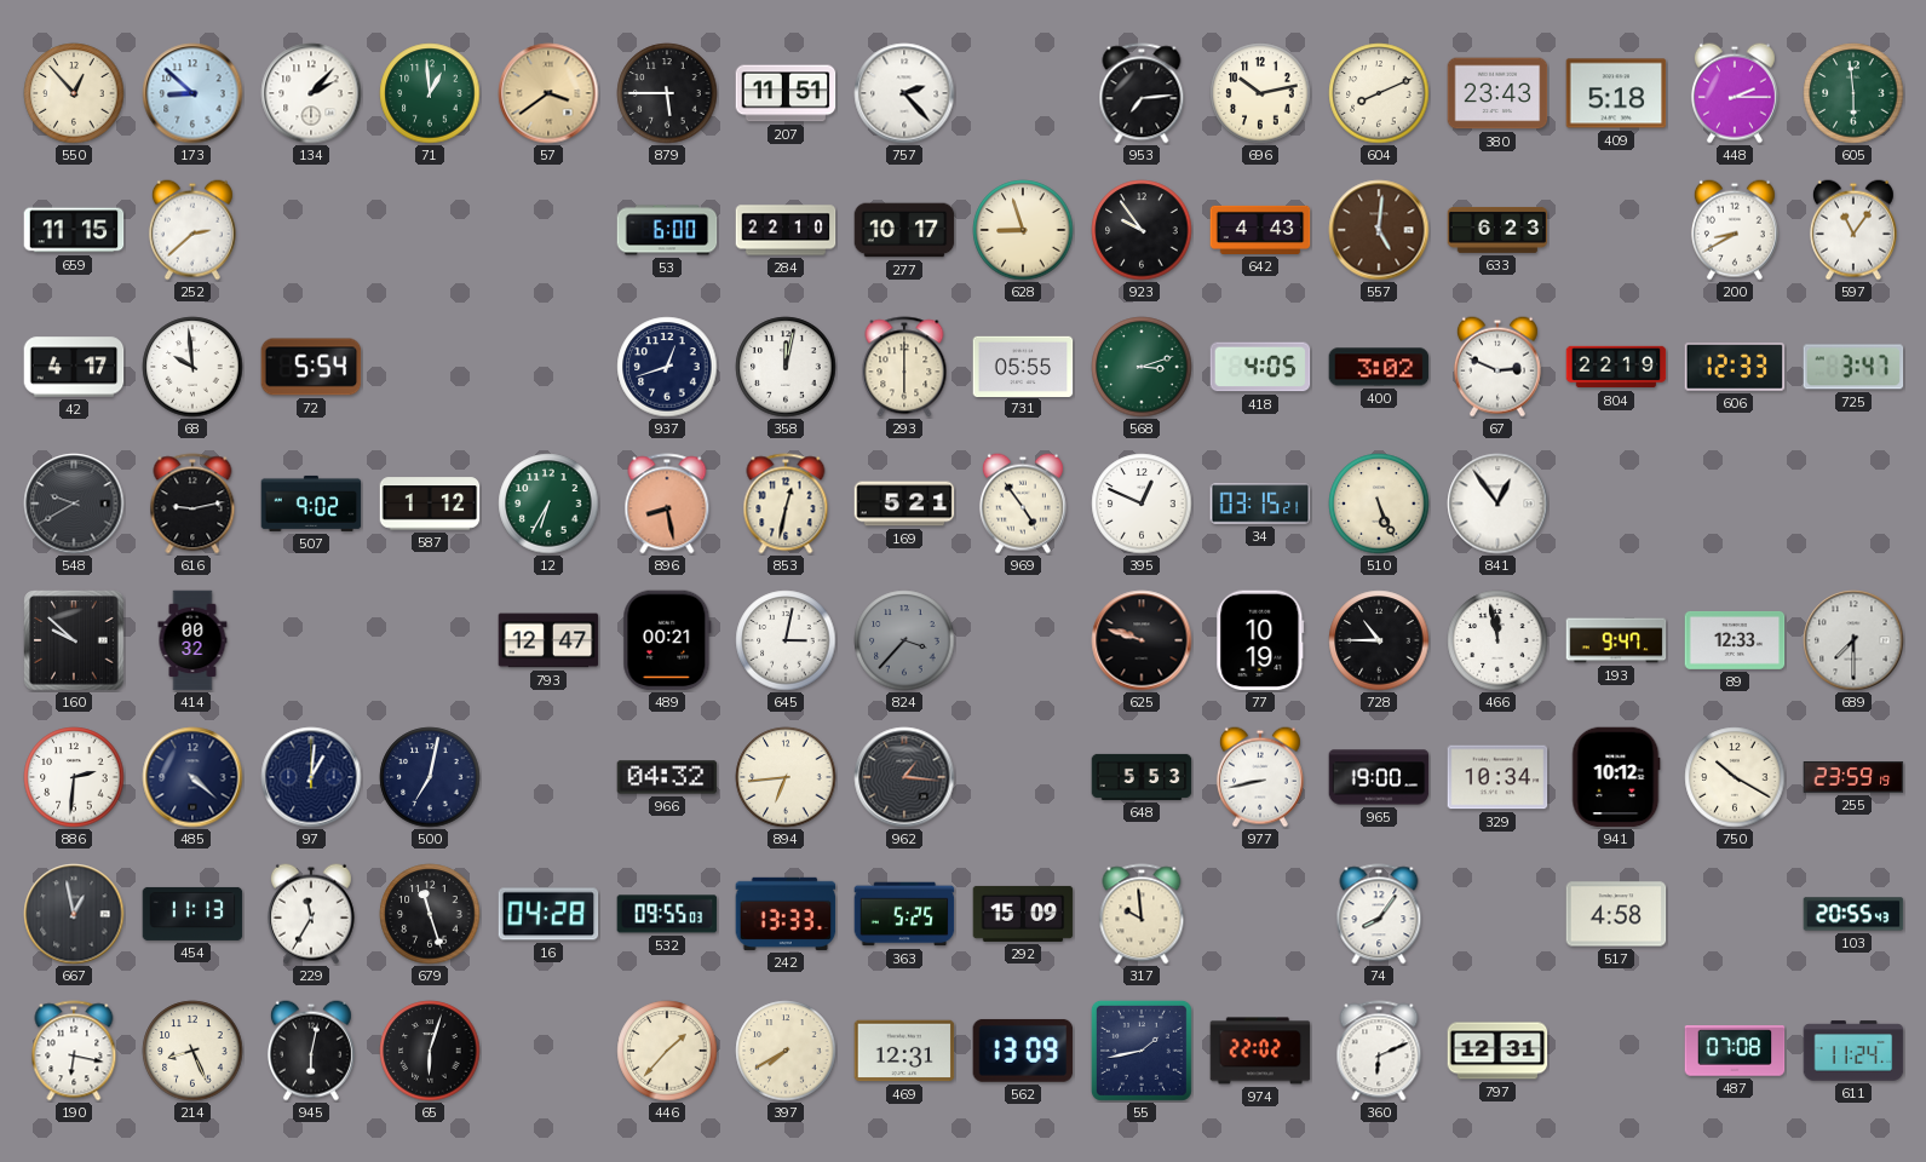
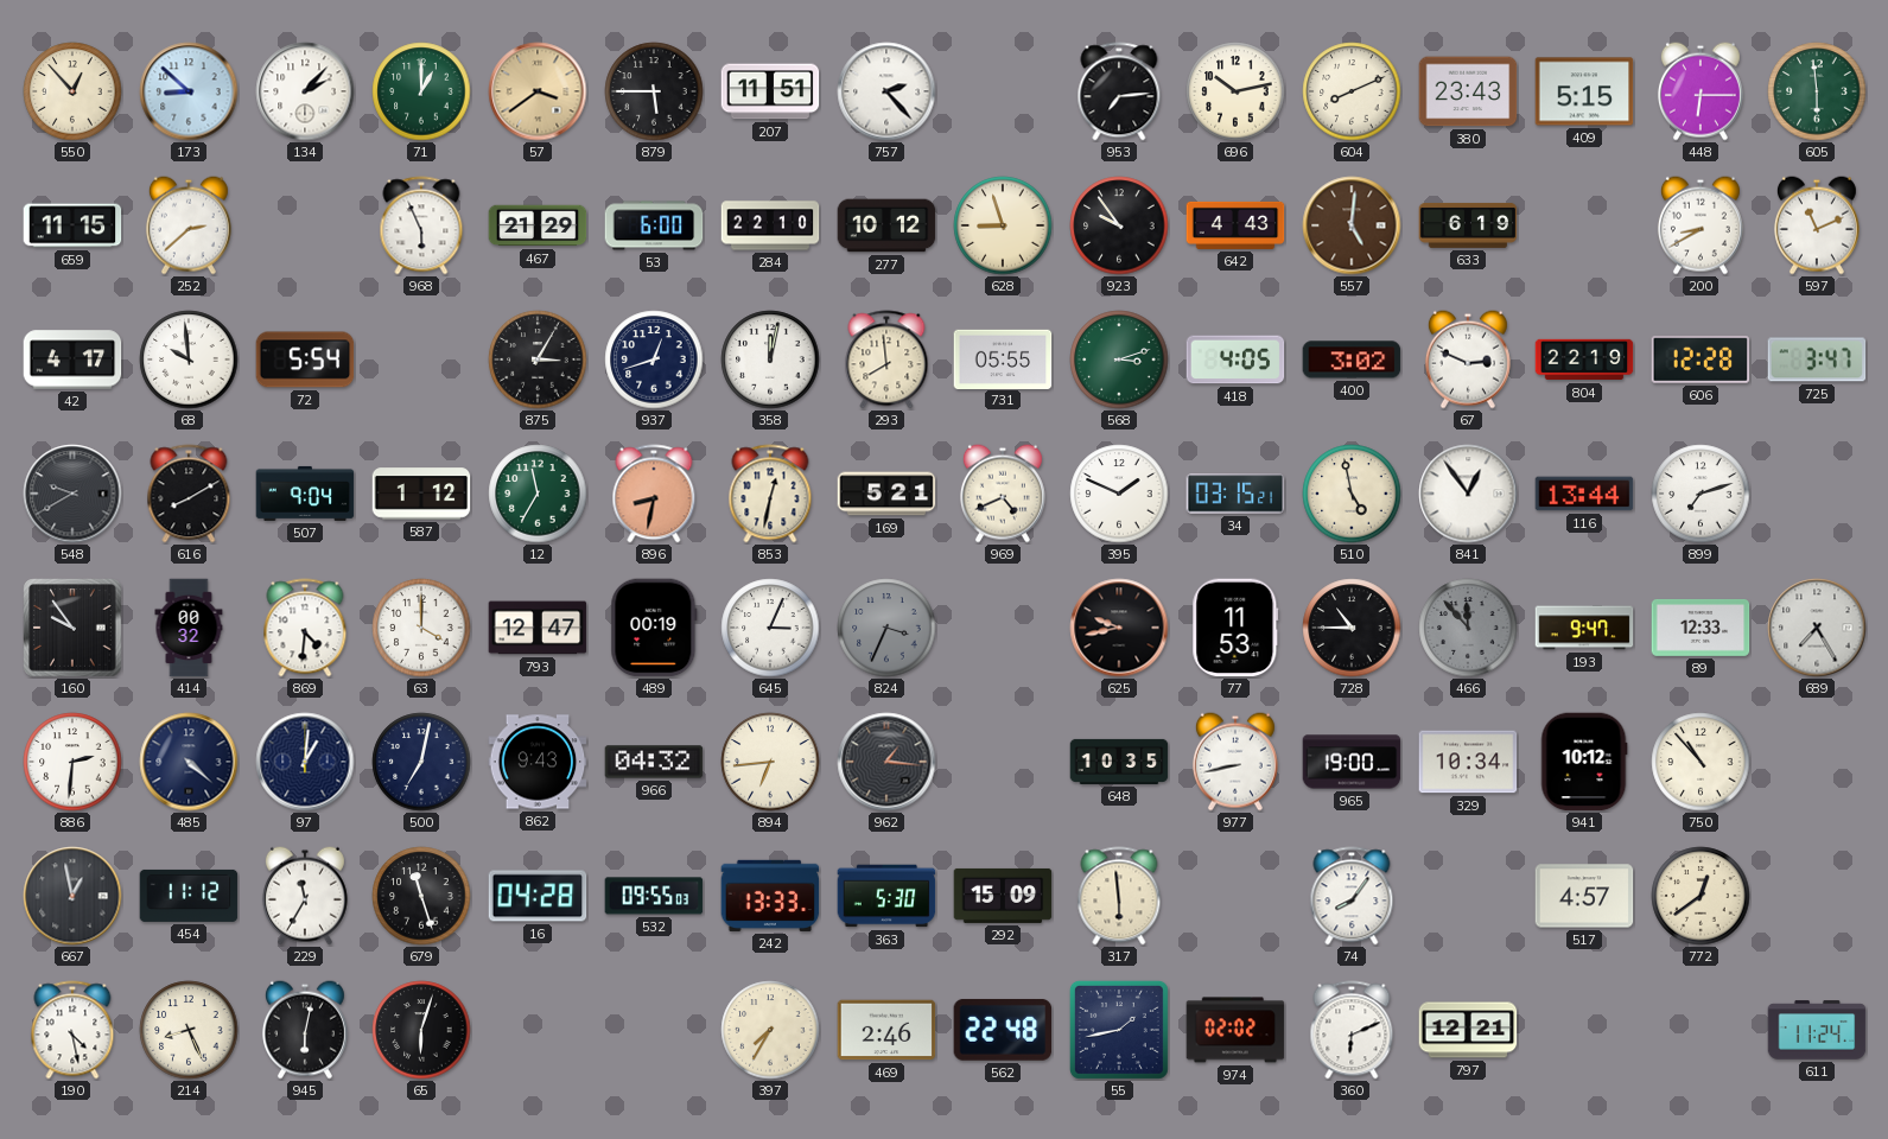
71: 12:59 -> 1:00 (421, 91)
409: 5:18 -> 5:15 (1584, 91)
448: 2:15 -> 6:15 (1701, 91)
968: none -> 5:56 (421, 225)
467: none -> 21:29 (538, 225)
277: 10:17 -> 10:12 (886, 225)
633: 6:23 -> 6:19 (1468, 225)
597: 11:06 -> 11:11 (1817, 225)
875: none -> 3:05 (538, 359)
293: 6:00 -> 7:59 (886, 359)
606: 12:33 -> 12:28 (1701, 361)
616: 9:13 -> 8:10 (189, 494)
507: 9:02 -> 9:04 (305, 494)
12: 6:35 -> 11:35 (538, 494)
896: 8:28 -> 8:32 (654, 494)
969: 4:54 -> 4:41 (1003, 494)
395: 12:49 -> 1:49 (1119, 494)
510: 5:26 -> 4:58 (1352, 494)
116: none -> 13:44 (1584, 494)
899: none -> 7:12 (1701, 494)
160: 9:52 -> 9:54 (72, 628)
869: none -> 4:31 (305, 628)
63: none -> 4:00 (421, 628)
489: 00:21 -> 00:19 (654, 628)
645: 3:02 -> 3:04 (770, 628)
824: 3:37 -> 3:34 (886, 628)
625: 9:48 -> 9:43 (1119, 628)
77: 10:19 -> 11:53 (1235, 628)
466: 11:58 -> 11:53 (1468, 628)
466 dial: white -> grey (1468, 628)
689: 7:30 -> 7:25 (1817, 628)
862: none -> 9:43 (538, 762)
648: 5:53 -> 10:35 (1119, 762)
750: 10:20 -> 10:53 (1701, 762)
255: 23:59 -> none (1853, 778)
454: 11:13 -> 11:12 (189, 896)
363: 5:25 -> 5:30 (886, 896)
317: 9:59 -> 5:59 (1119, 896)
517: 4:58 -> 4:57 (1584, 896)
772: none -> 12:39 (1701, 896)
103: 20:55 -> none (1853, 914)
190: 6:17 -> 4:28 (72, 1030)
446: 1:37 -> none (667, 1051)
397: 7:40 -> 7:35 (770, 1030)
469: 12:31 -> 2:46 (886, 1030)
562: 13:09 -> 22:48 (1003, 1030)
974: 22:02 -> 02:02 (1235, 1030)
797: 12:31 -> 12:21 (1468, 1030)
487: 07:08 -> none (1735, 1051)
